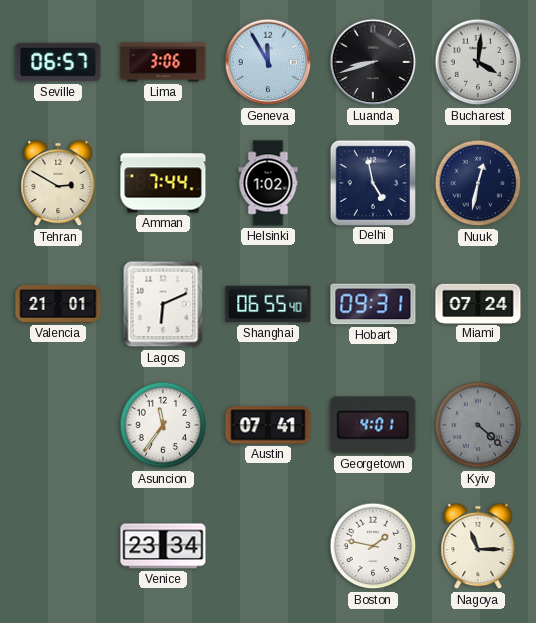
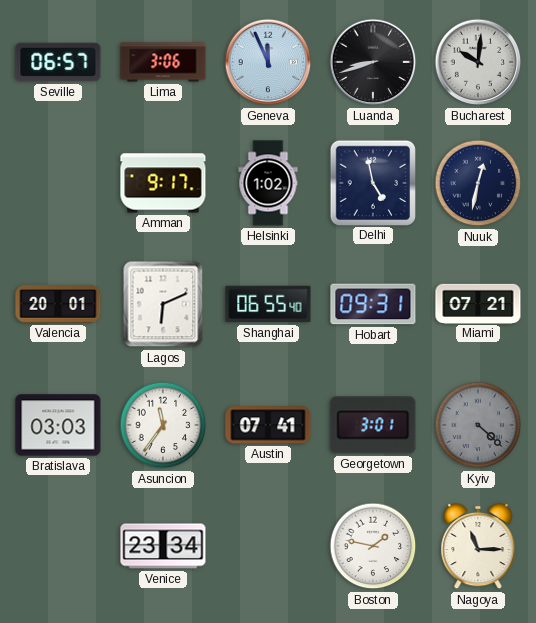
Geneva: 11:55 -> 11:56 (268, 62)
Bucharest: 4:01 -> 10:01 (478, 62)
Tehran: 2:50 -> none (58, 183)
Amman: 7:44 -> 9:17 (163, 183)
Valencia: 21:01 -> 20:01 (58, 305)
Miami: 07:24 -> 07:21 (478, 303)
Bratislava: none -> 03:03 (58, 425)
Georgetown: 4:01 -> 3:01 (373, 425)
